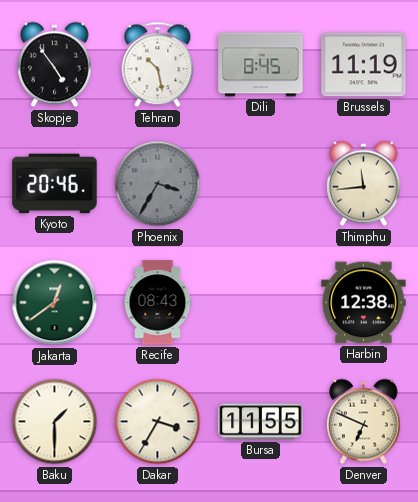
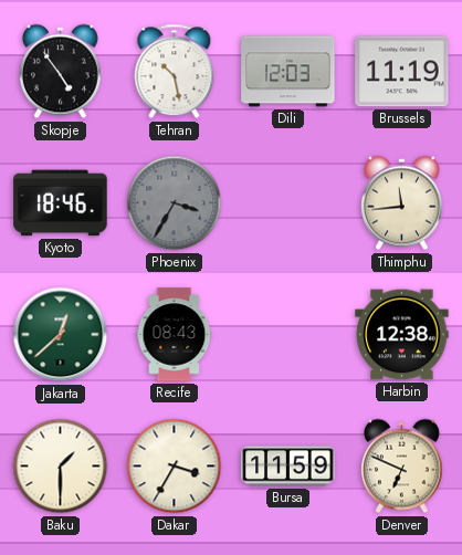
Dili: 8:45 -> 12:03 (288, 72)
Kyoto: 20:46 -> 18:46 (61, 203)
Jakarta: 12:39 -> 12:38 (61, 335)
Bursa: 11:55 -> 11:59 (288, 467)
